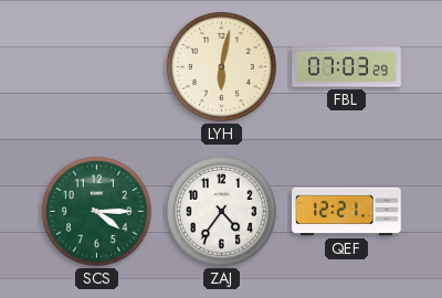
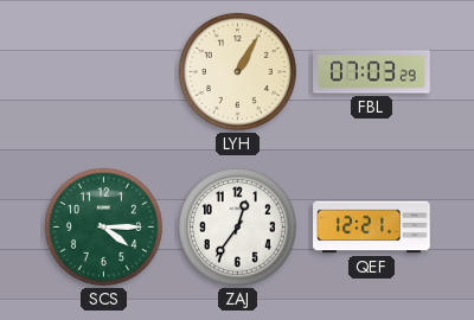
LYH: 6:02 -> 1:05 (237, 71)
ZAJ: 4:36 -> 12:36 (237, 226)
